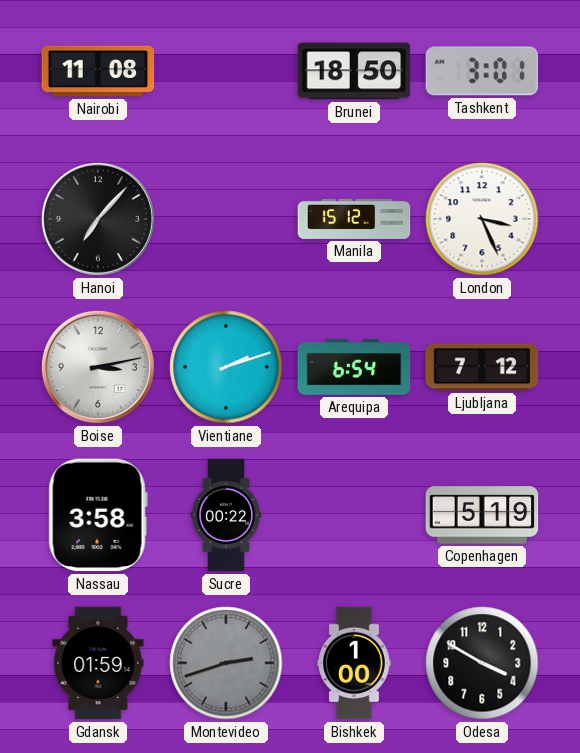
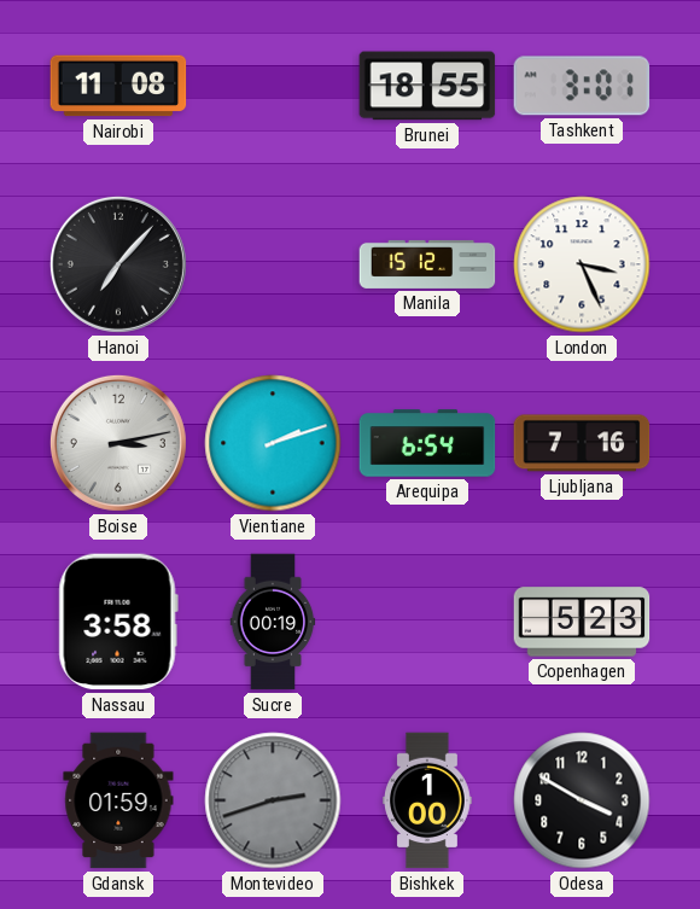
Brunei: 18:50 -> 18:55 (427, 86)
Ljubljana: 7:12 -> 7:16 (582, 443)
Sucre: 00:22 -> 00:19 (273, 622)
Copenhagen: 5:19 -> 5:23 (582, 622)
